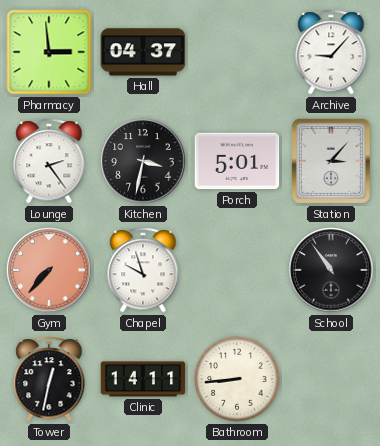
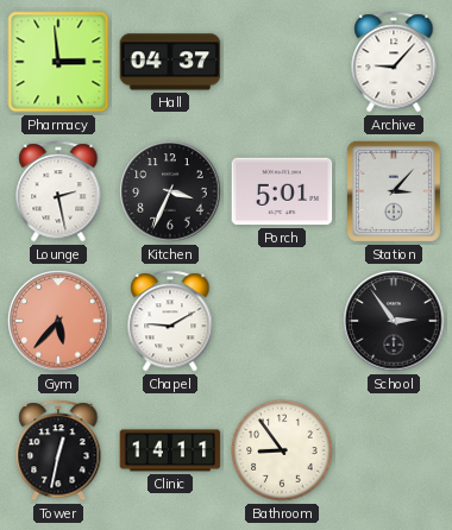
Lounge: 2:24 -> 2:28 (58, 191)
Kitchen: 3:32 -> 3:34 (170, 191)
Gym: 7:37 -> 5:37 (58, 321)
Chapel: 9:57 -> 9:10 (170, 321)
School: 10:54 -> 2:54 (394, 321)
Bathroom: 8:44 -> 8:54 (282, 450)
